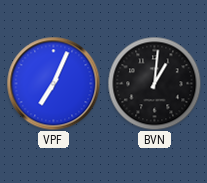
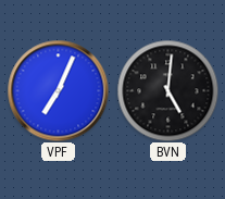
BVN: 1:01 -> 5:01 (167, 90)
